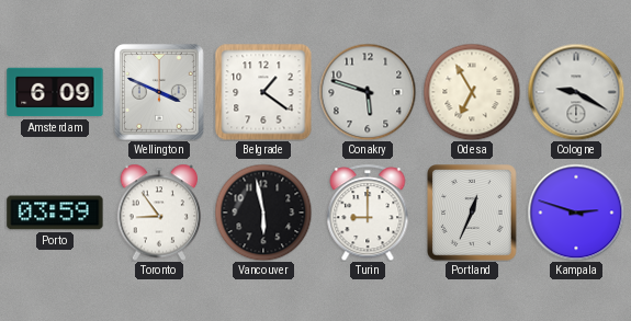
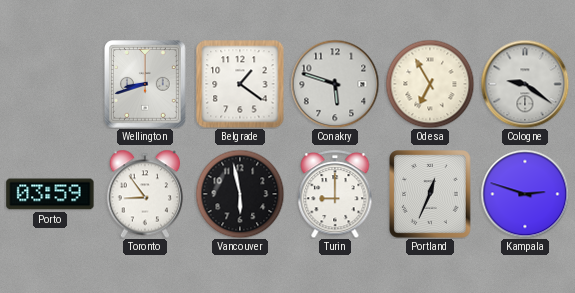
Amsterdam: 6:09 -> none (55, 92)
Wellington: 3:49 -> 8:42 (146, 84)
Cologne: 9:20 -> 9:21 (525, 84)
